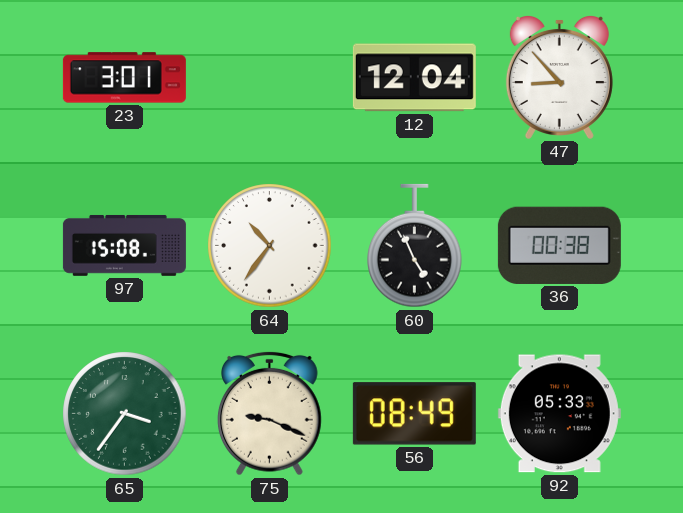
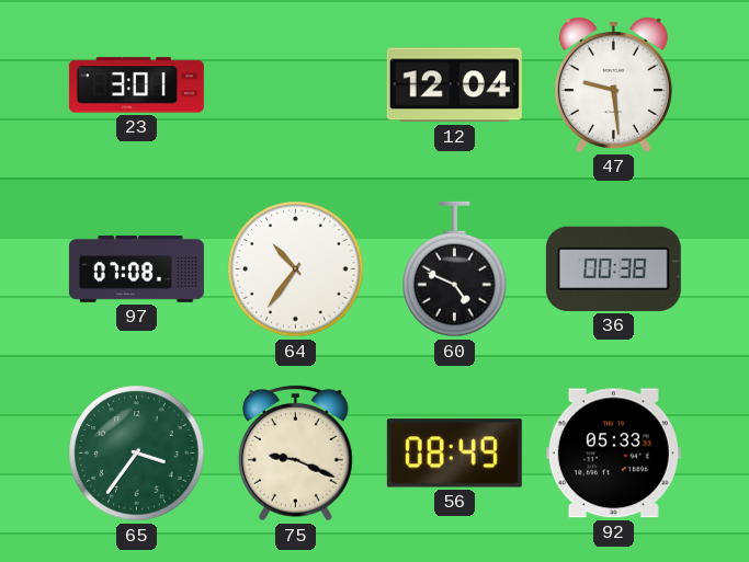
47: 8:53 -> 9:29 (613, 84)
97: 15:08 -> 07:08 (136, 268)
60: 4:56 -> 4:49 (455, 269)
